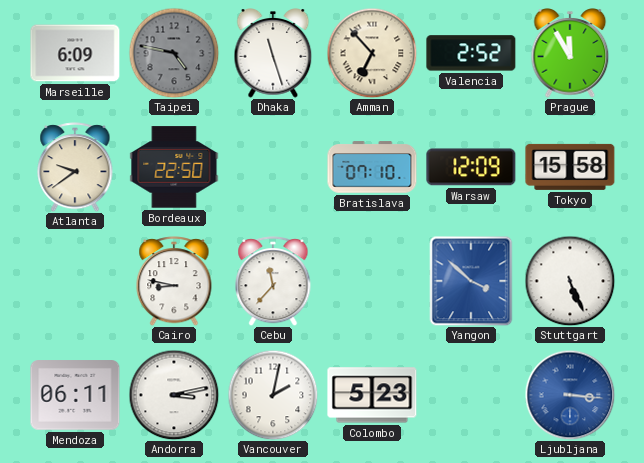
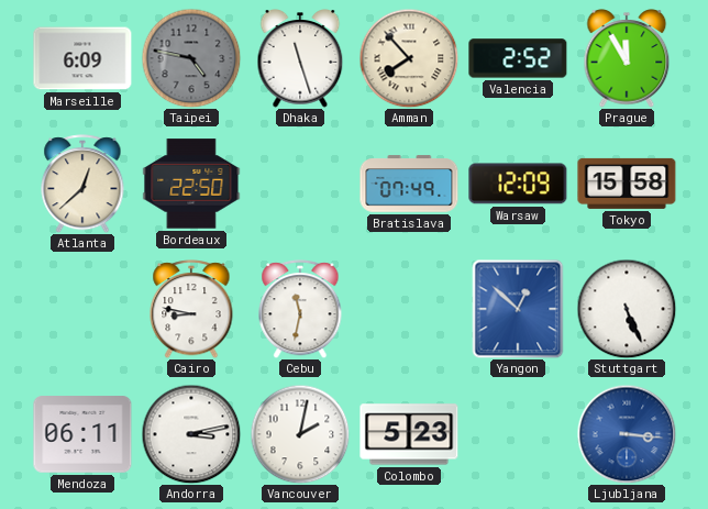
Amman: 6:53 -> 7:53 (409, 58)
Atlanta: 9:39 -> 12:38 (82, 184)
Bratislava: 07:10 -> 07:49 (409, 184)
Cebu: 11:37 -> 11:32 (300, 309)
Yangon: 3:52 -> 12:52 (518, 309)
